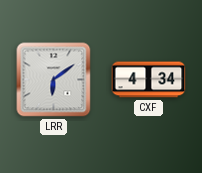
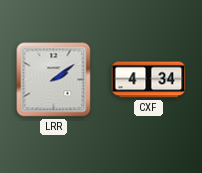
LRR: 6:09 -> 2:09 (54, 80)
